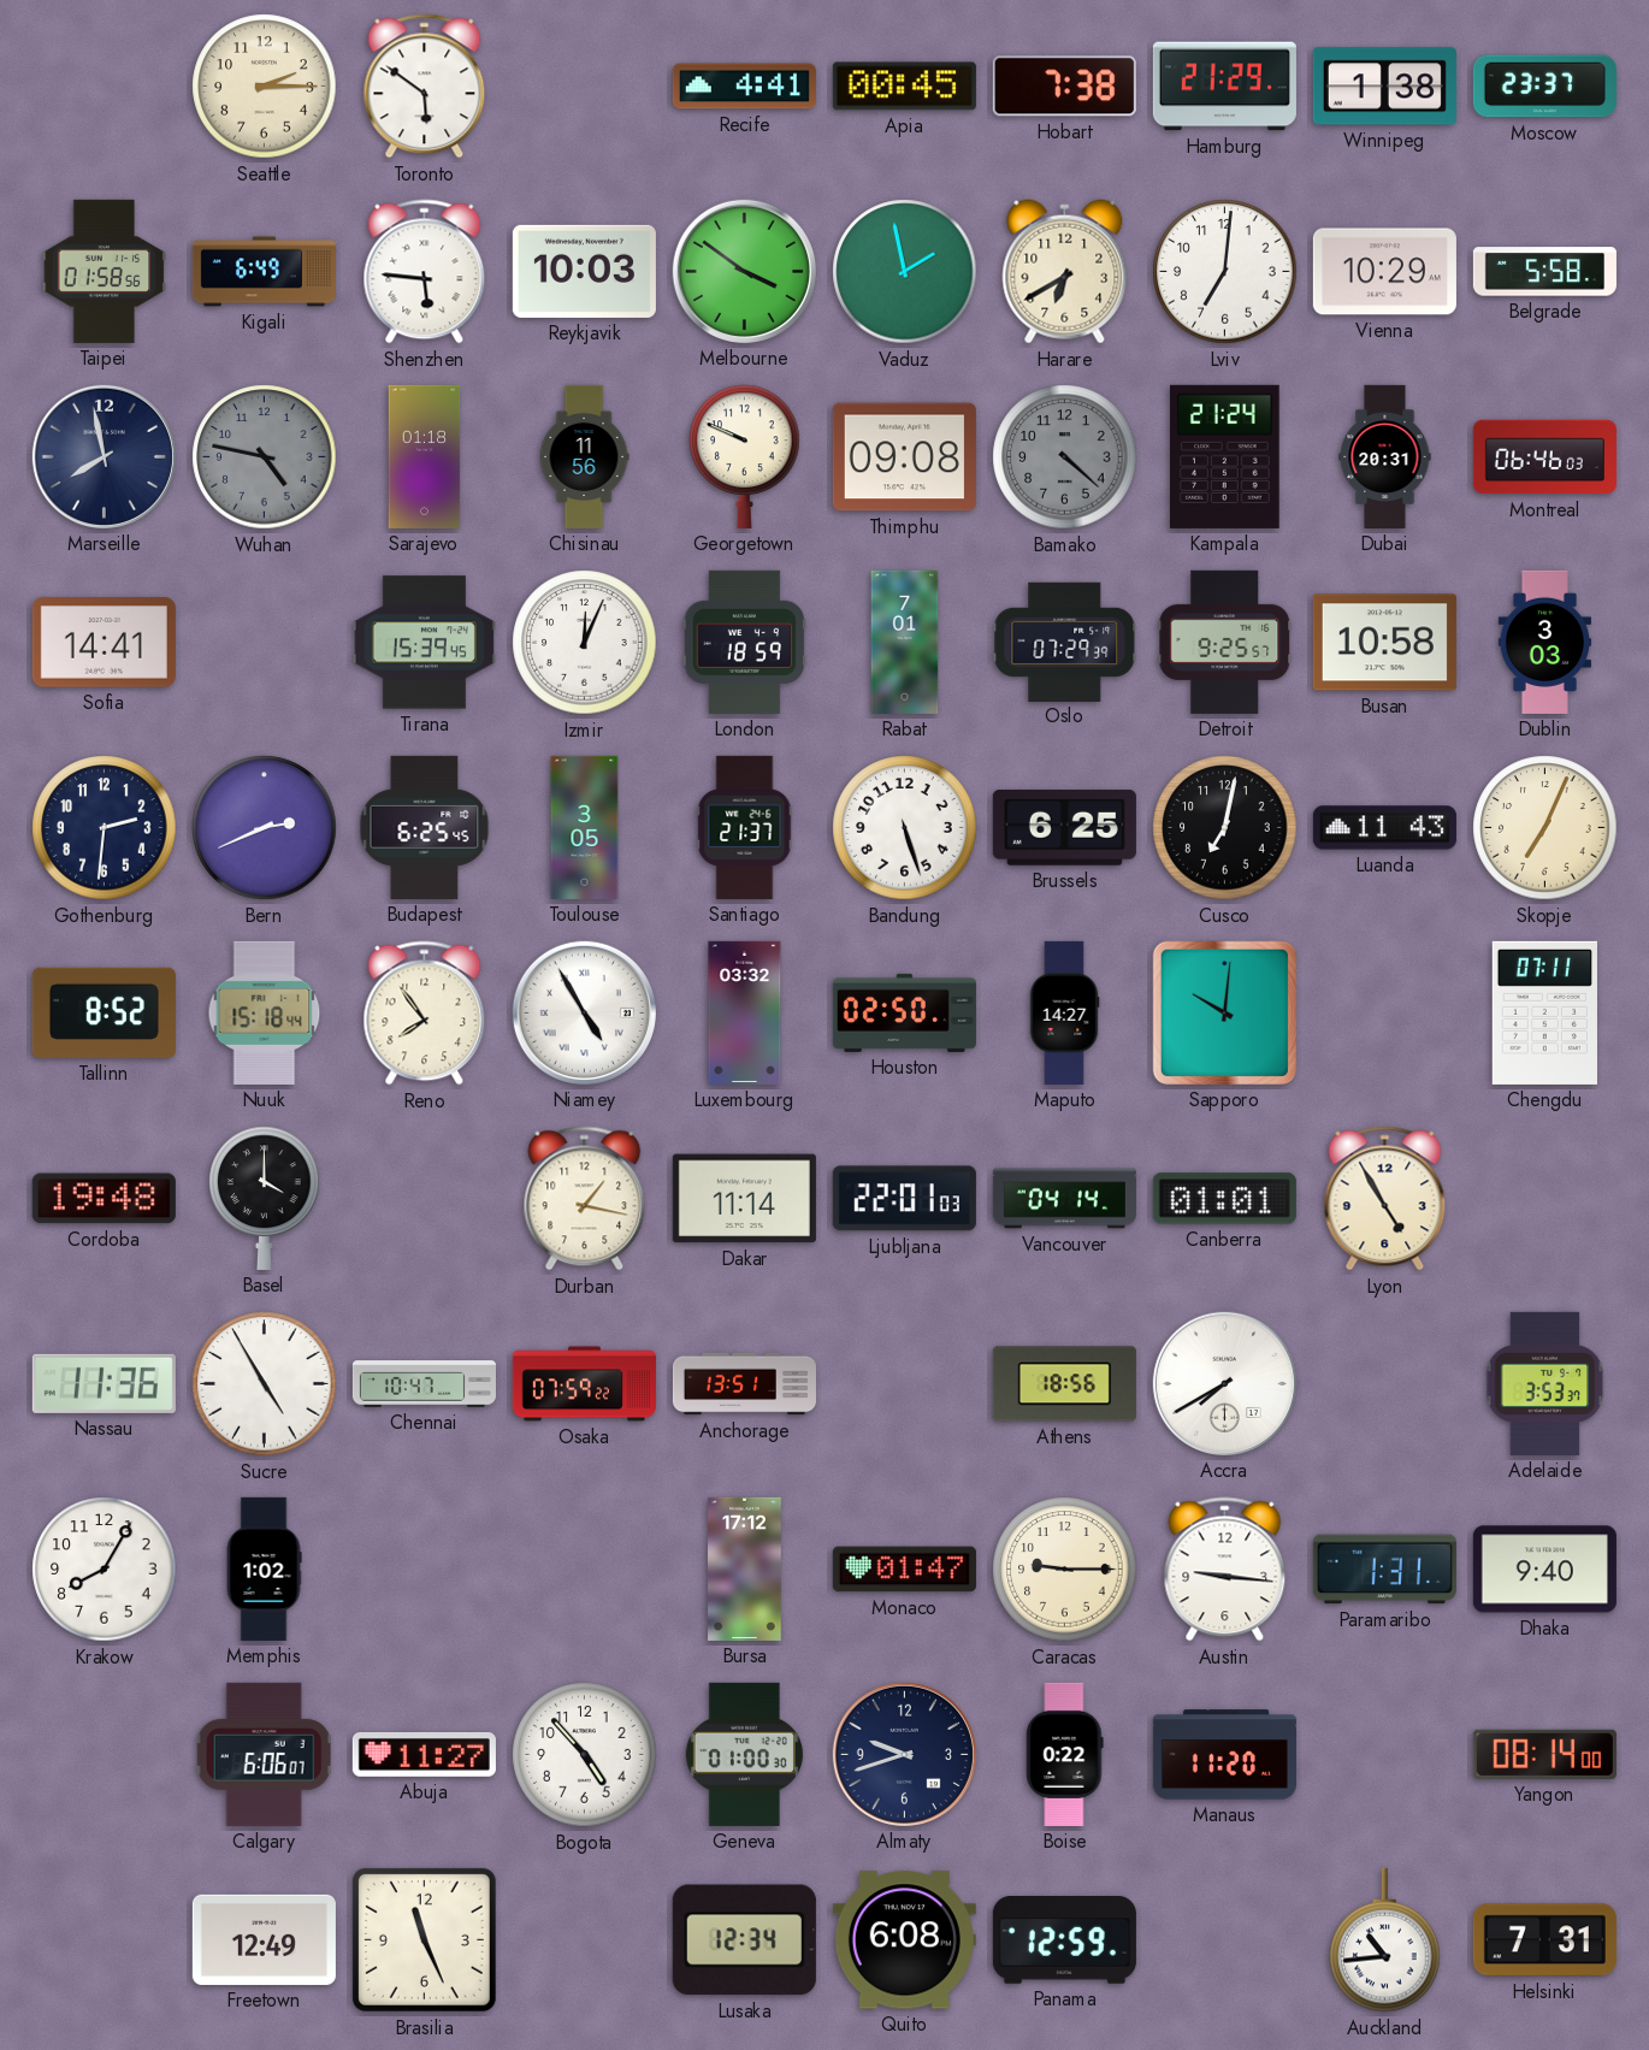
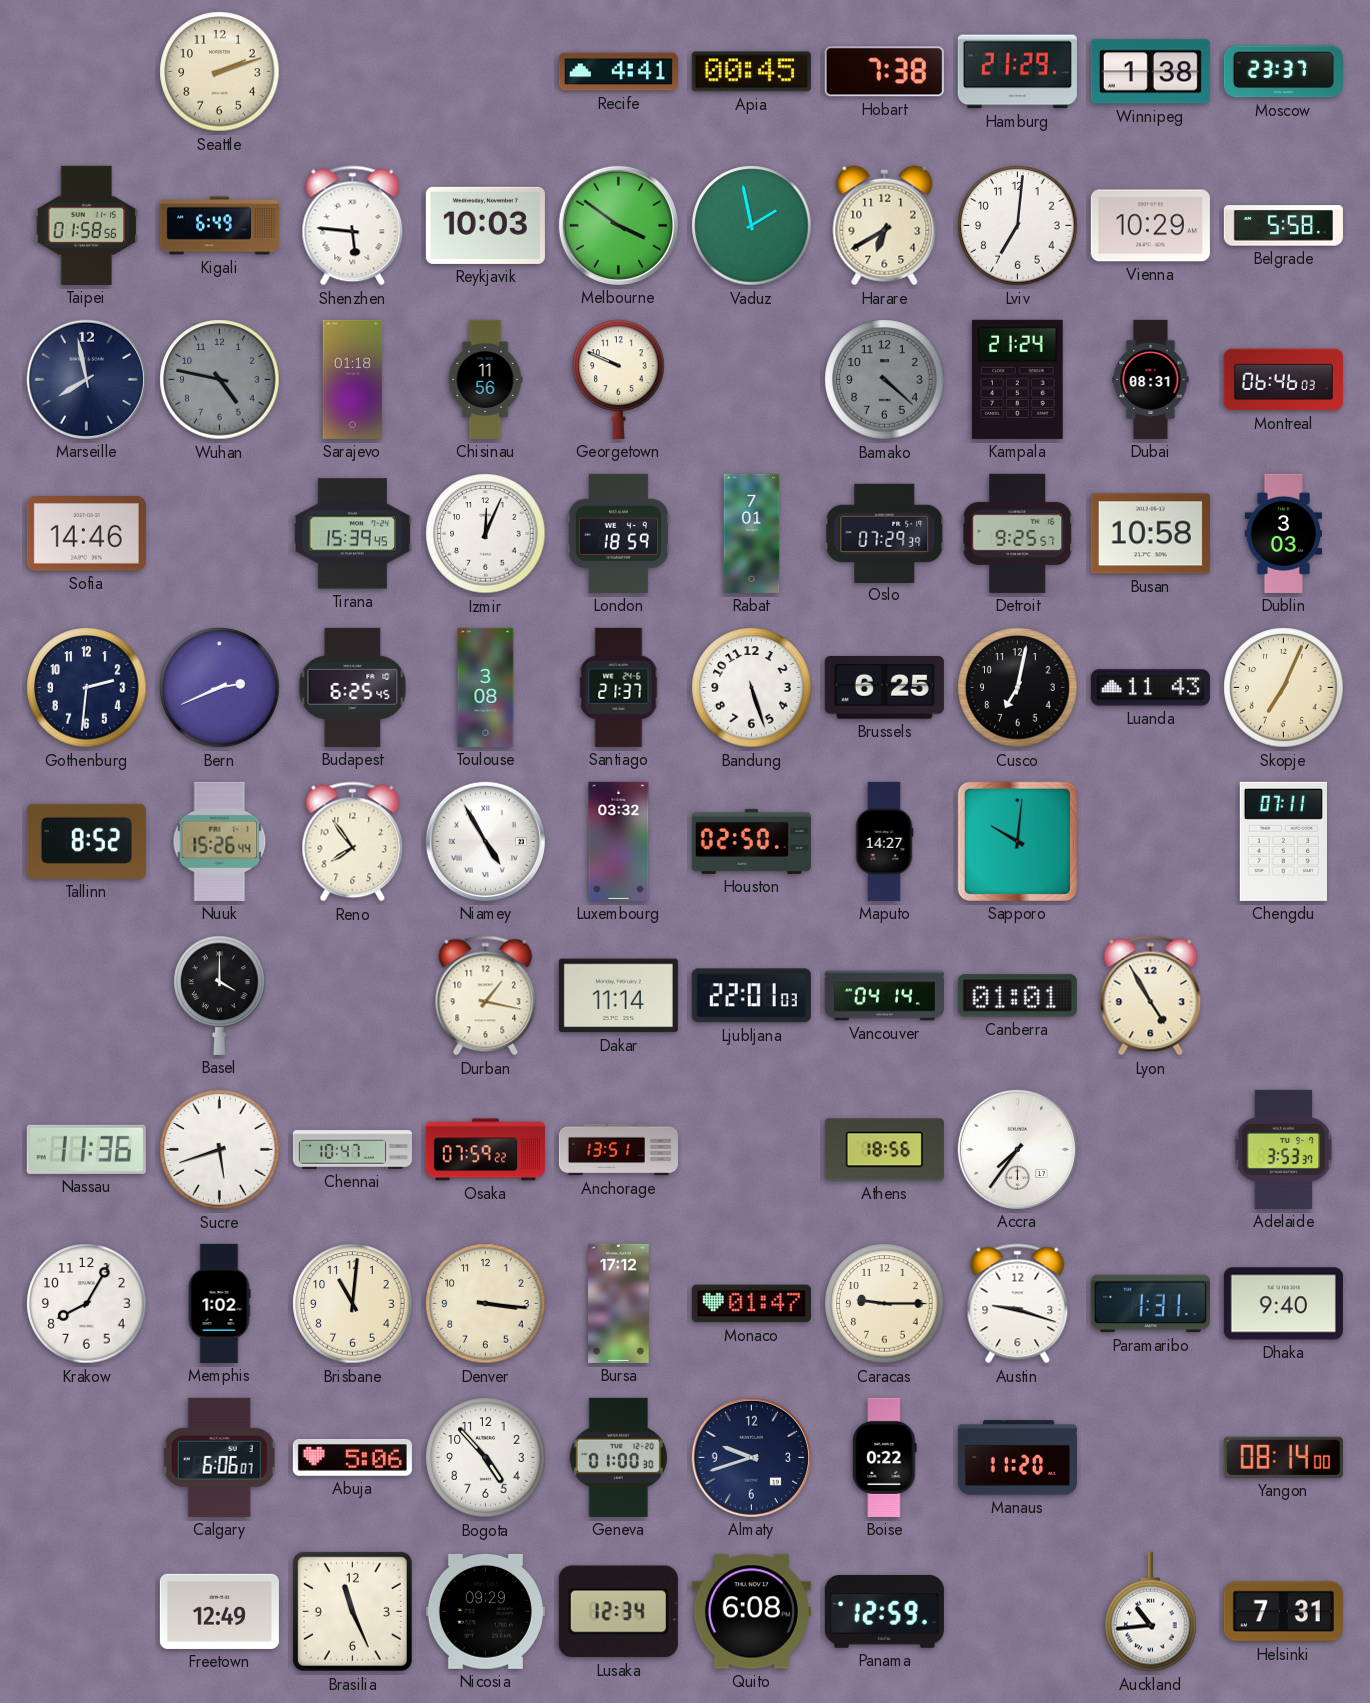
Seattle: 2:15 -> 2:12 (220, 72)
Toronto: 5:51 -> none (425, 87)
Thimphu: 09:08 -> none (904, 457)
Dubai: 20:31 -> 08:31 (1151, 379)
Sofia: 14:41 -> 14:46 (86, 534)
Toulouse: 3:05 -> 3:08 (486, 687)
Nuuk: 15:18 -> 15:26 (220, 841)
Cordoba: 19:48 -> none (104, 1199)
Sucre: 4:55 -> 5:42 (220, 1150)
Accra: 7:40 -> 7:36 (1017, 1149)
Brisbane: none -> 11:01 (353, 1304)
Denver: none -> 3:16 (486, 1304)
Austin: 9:16 -> 9:18 (1018, 1304)
Abuja: 11:27 -> 5:06 (352, 1457)
Nicosia: none -> 09:29 (485, 1611)
